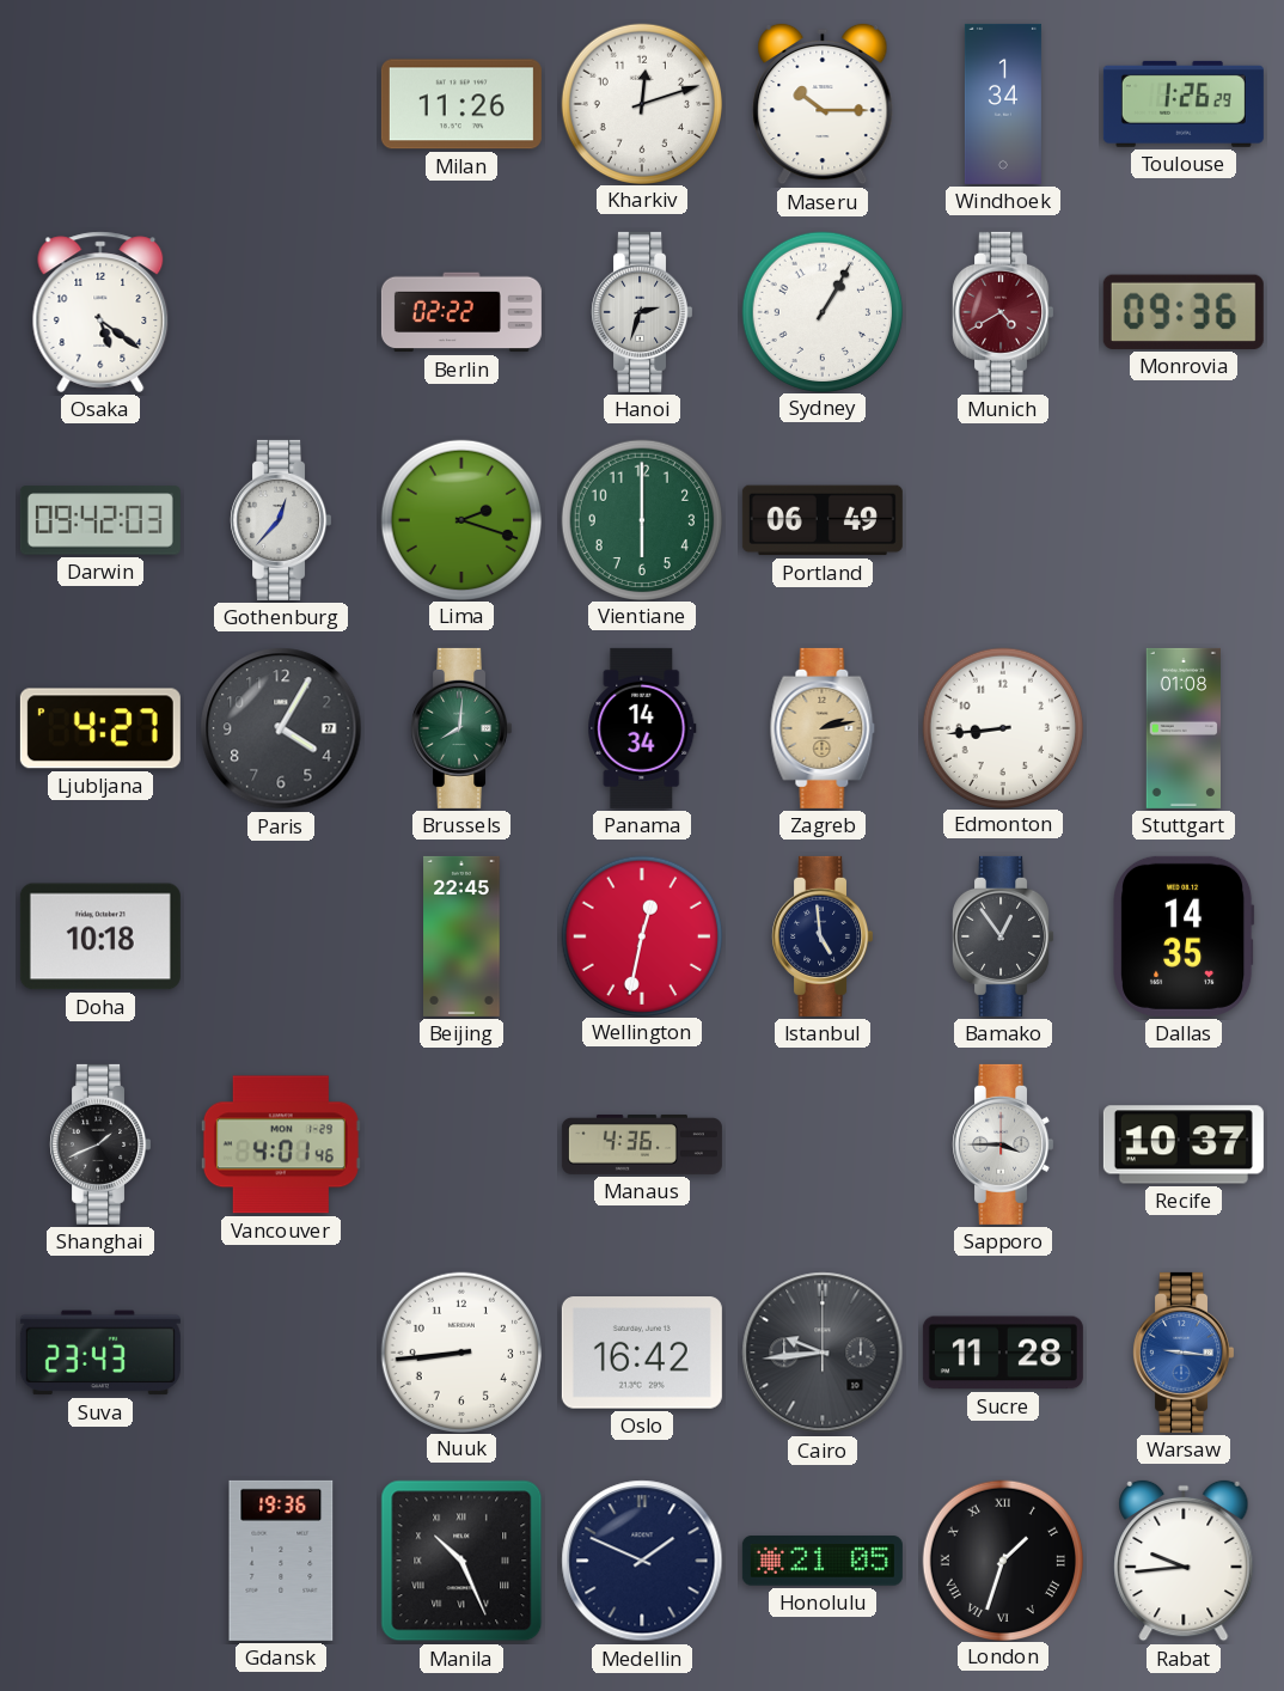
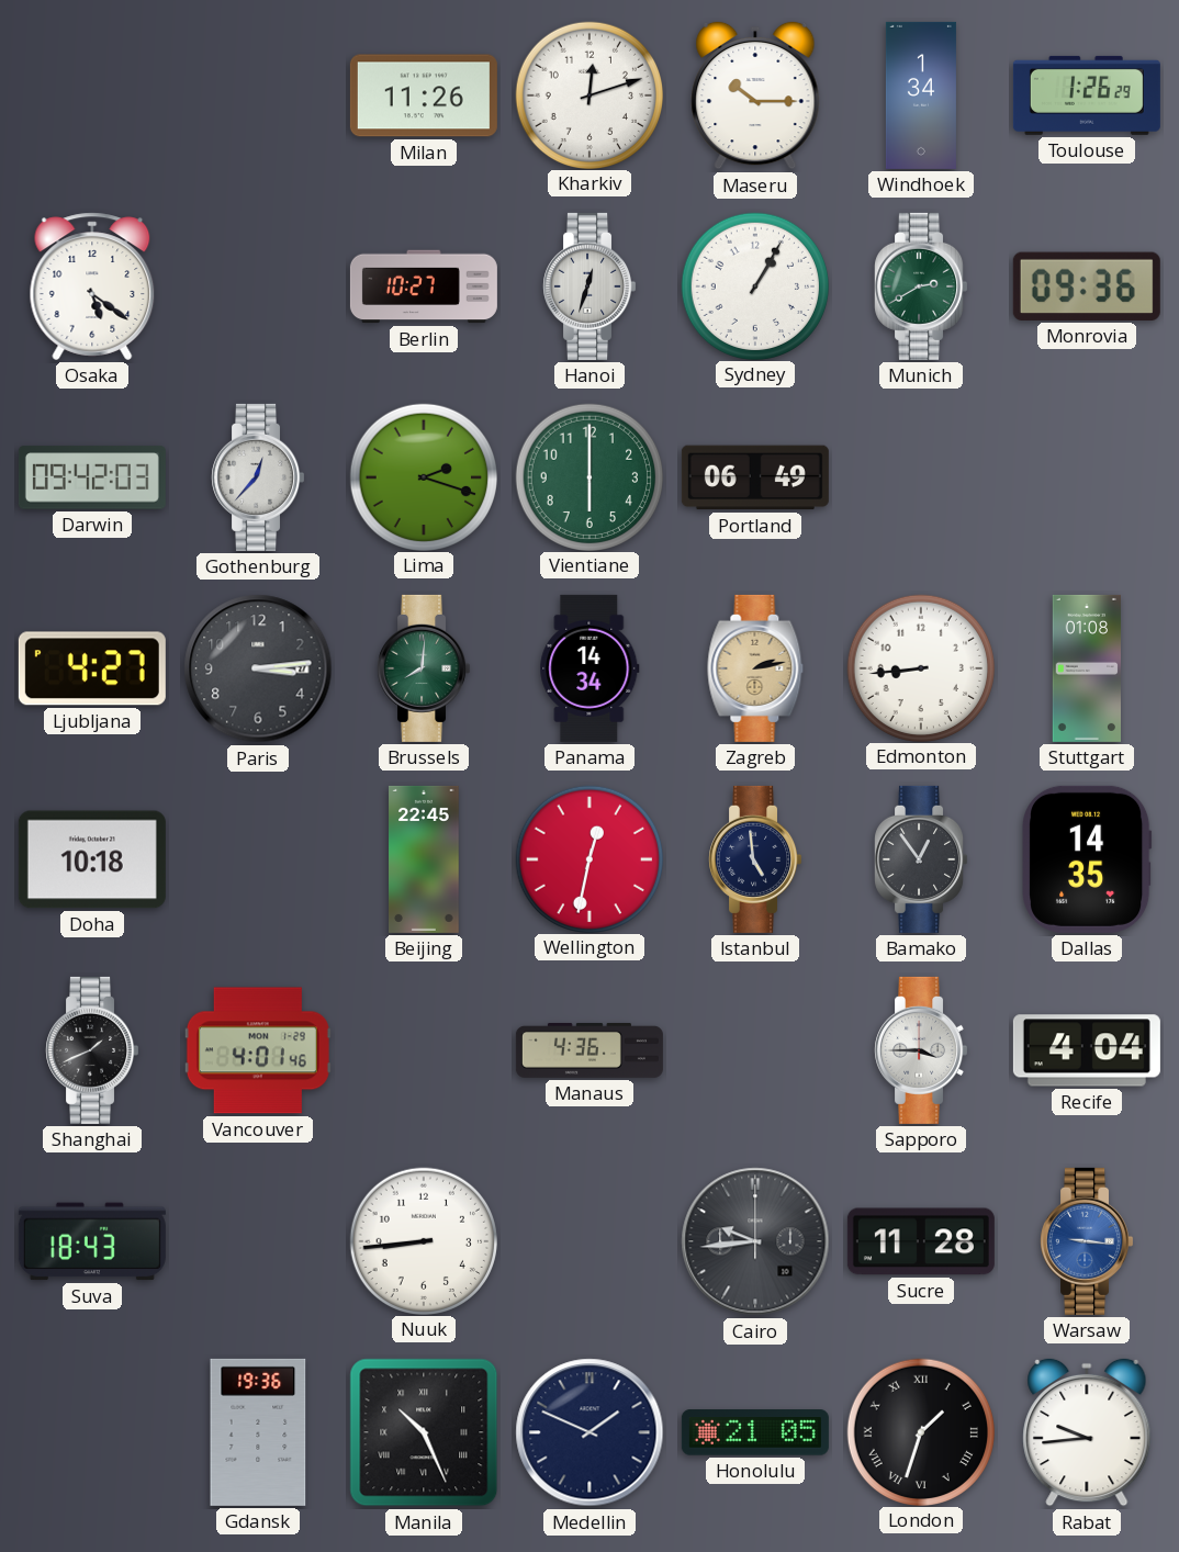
Berlin: 02:22 -> 10:27 (424, 286)
Hanoi: 2:33 -> 12:33 (589, 286)
Munich: 4:40 -> 2:40 (921, 286)
Munich dial: burgundy -> green (921, 286)
Paris: 4:05 -> 3:14 (258, 668)
Recife: 10:37 -> 4:04 (1087, 1050)
Suva: 23:43 -> 18:43 (92, 1241)
Oslo: 16:42 -> none (642, 1353)
